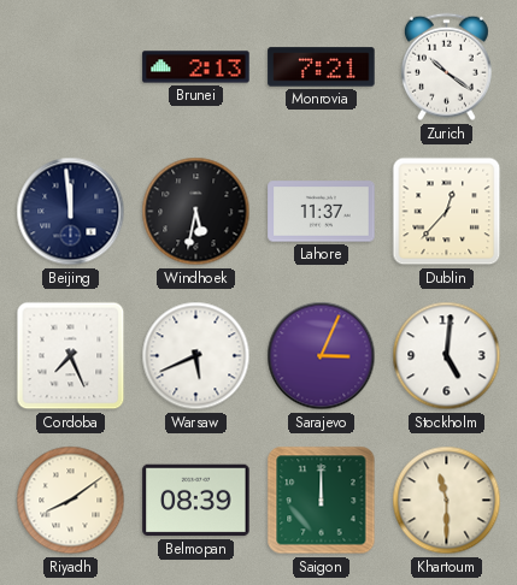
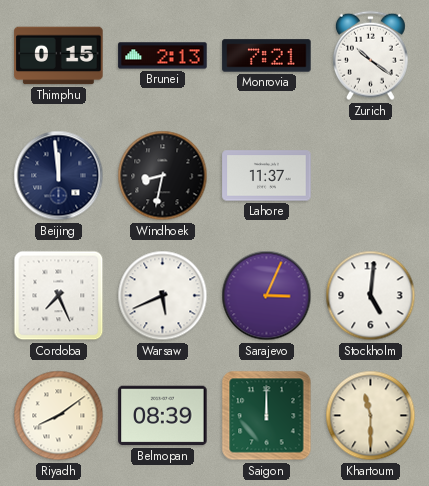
Thimphu: none -> 0:15 (59, 56)
Windhoek: 5:32 -> 8:32 (163, 176)
Dublin: 12:37 -> none (447, 212)
